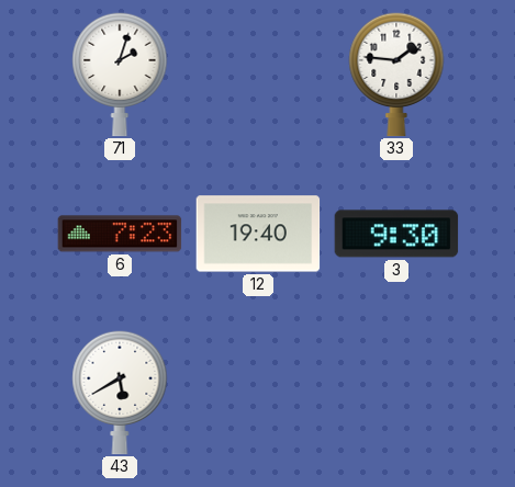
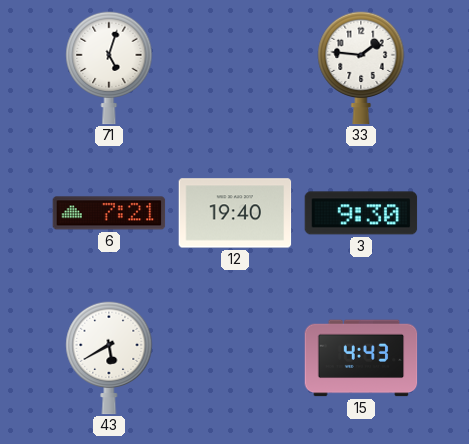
71: 2:03 -> 5:03 (109, 68)
6: 7:23 -> 7:21 (109, 213)
15: none -> 4:43 (361, 358)
